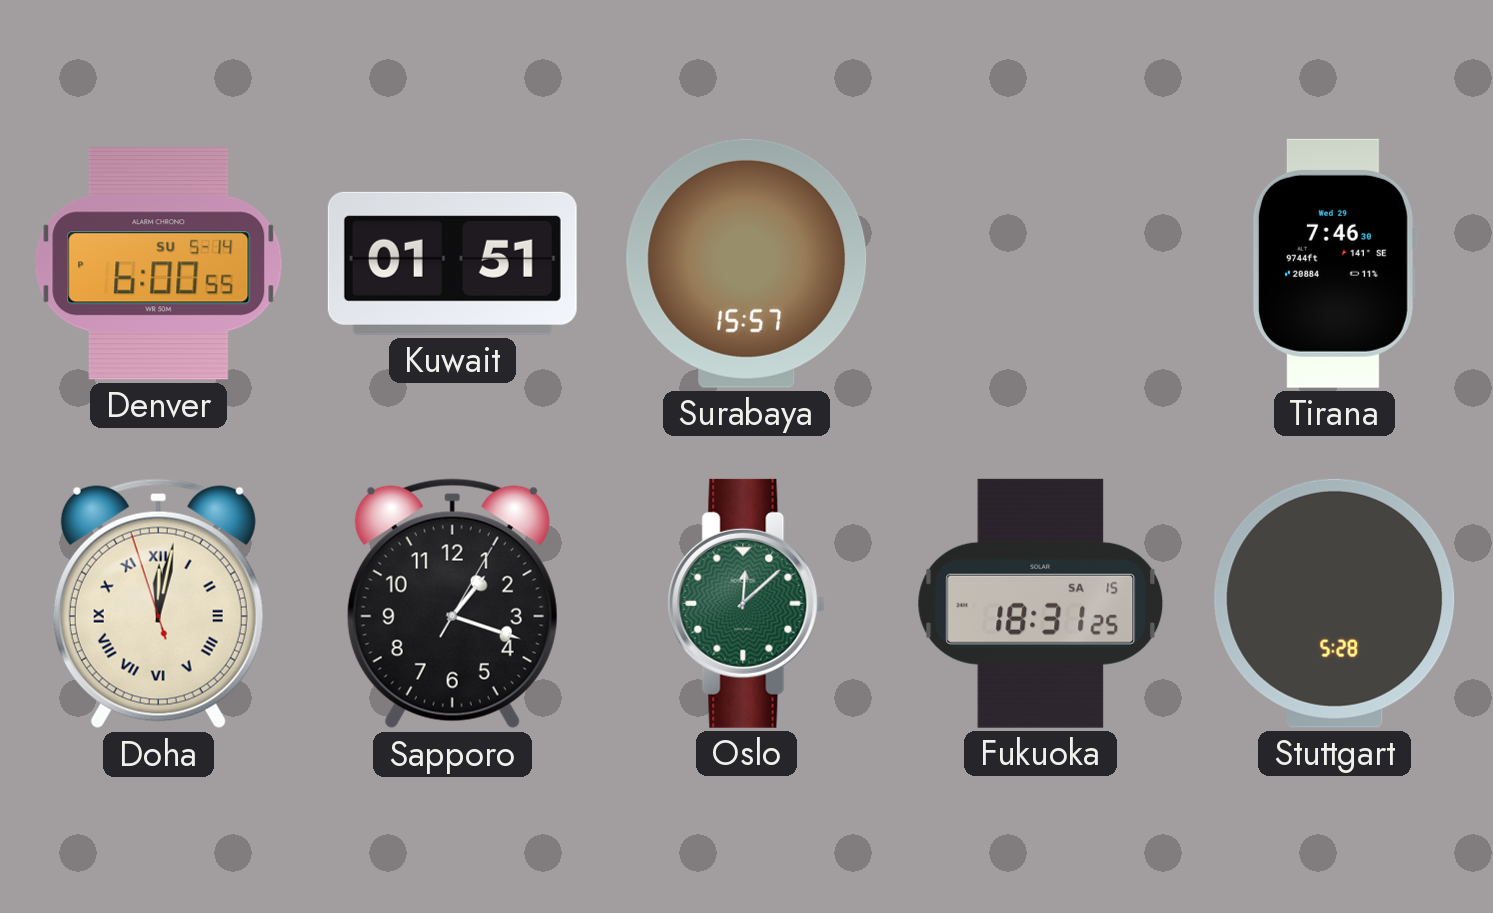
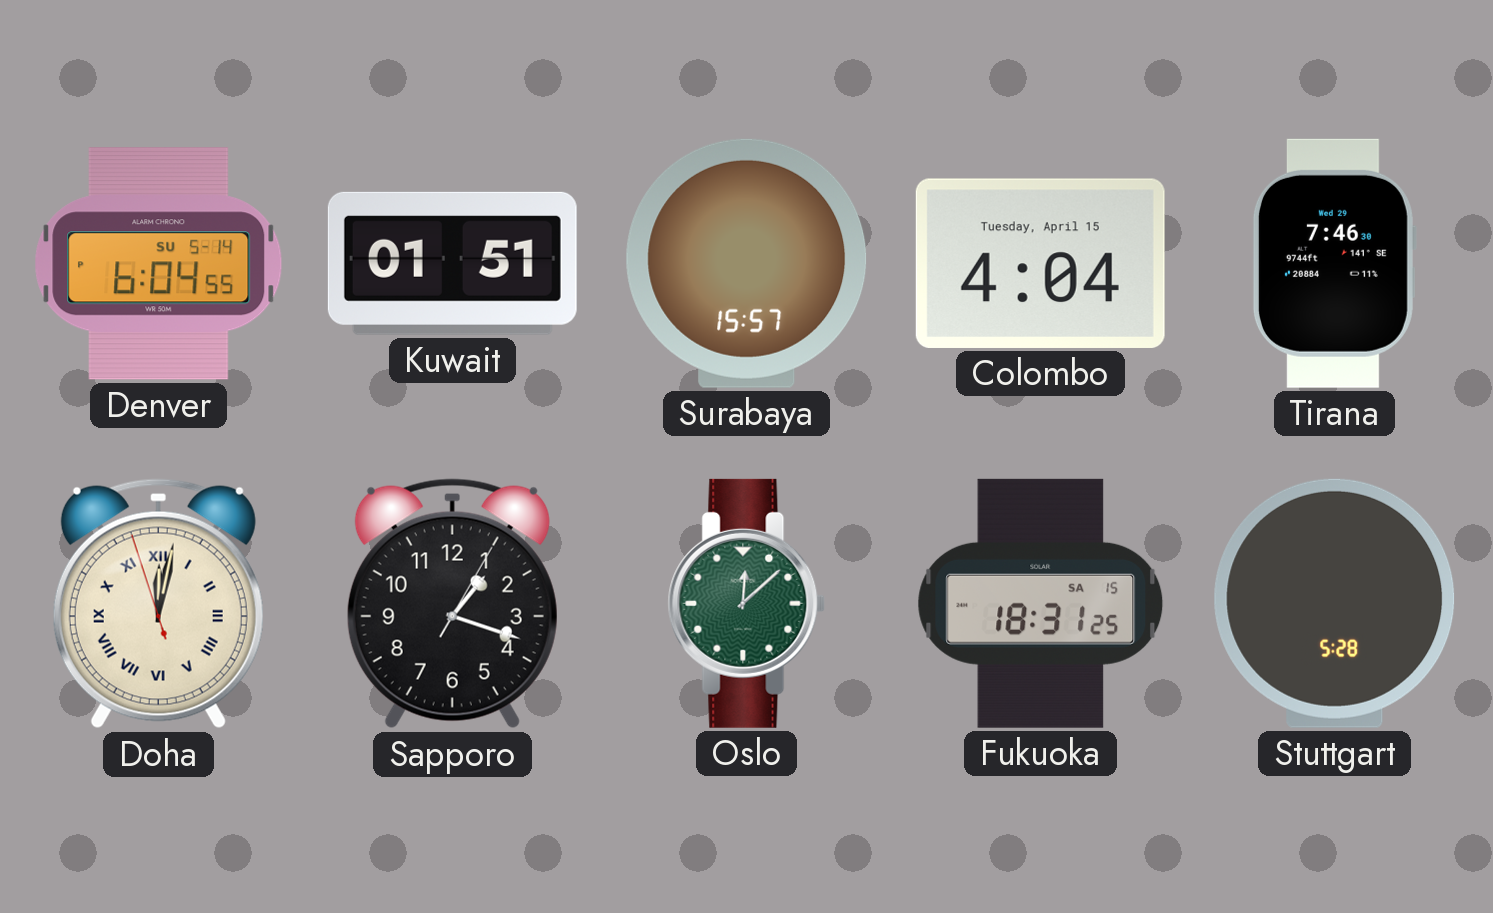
Denver: 6:00 -> 6:04 (159, 264)
Colombo: none -> 4:04 (1040, 263)
